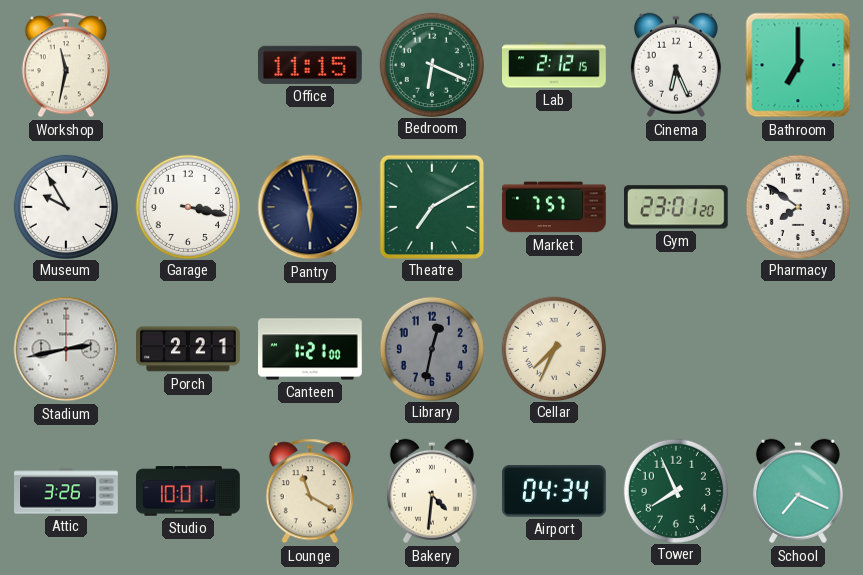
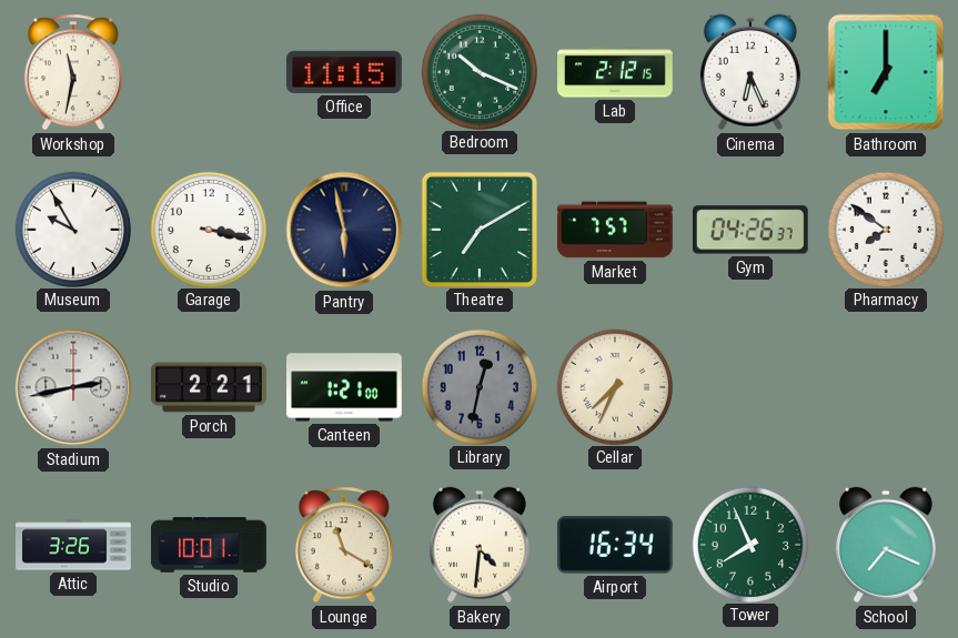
Bedroom: 6:19 -> 10:19 (478, 71)
Gym: 23:01 -> 04:26 (750, 230)
Airport: 04:34 -> 16:34 (615, 545)
